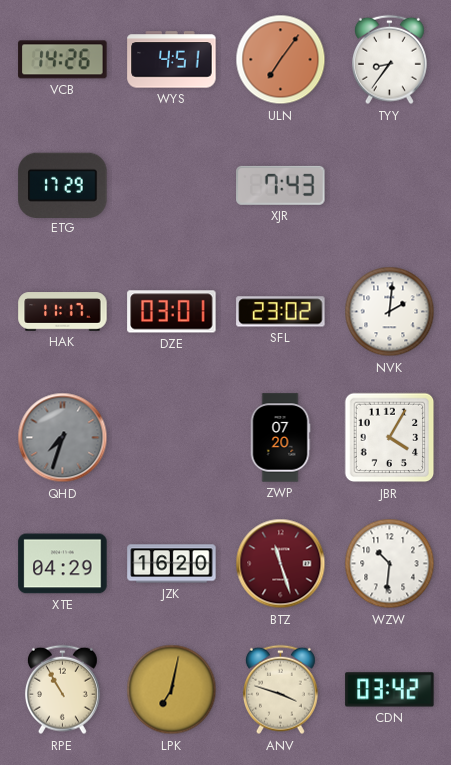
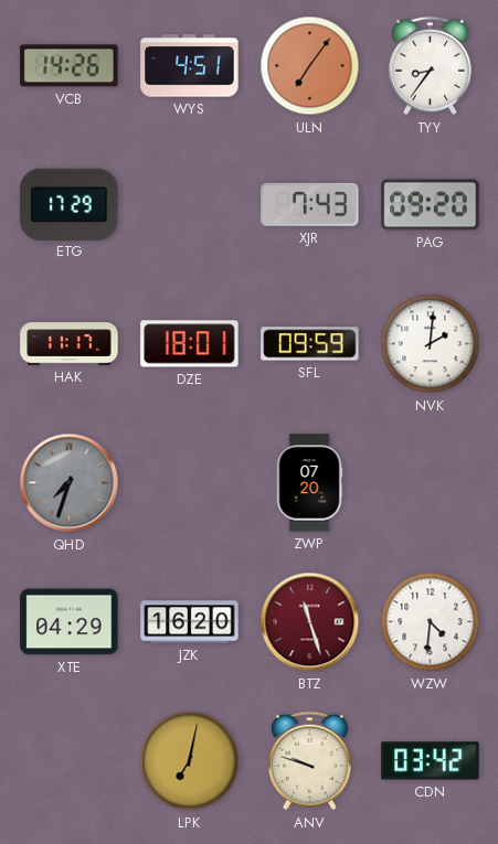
PAG: none -> 09:20 (431, 205)
DZE: 03:01 -> 18:01 (190, 344)
SFL: 23:02 -> 09:59 (310, 344)
JBR: 4:05 -> none (390, 438)
WZW: 10:31 -> 4:31 (431, 622)
RPE: 10:55 -> none (62, 690)
ANV: 3:48 -> 9:48 (309, 761)
